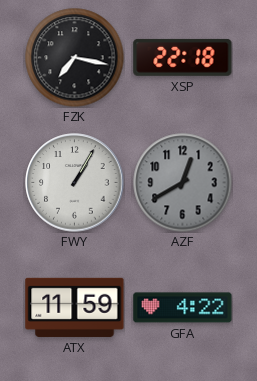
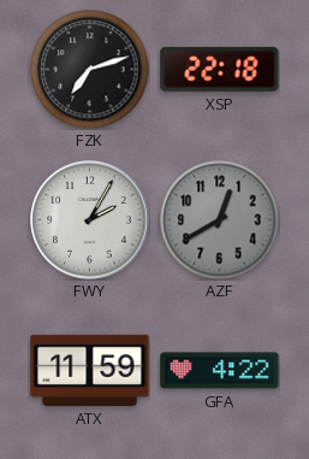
FZK: 7:17 -> 7:12 (90, 70)
FWY: 1:05 -> 2:05 (90, 220)
